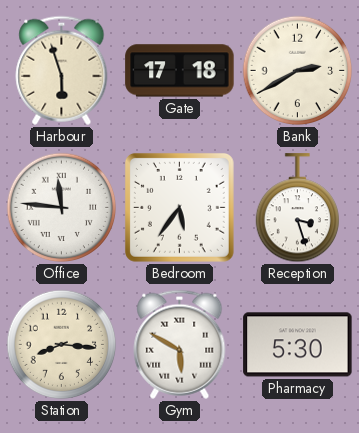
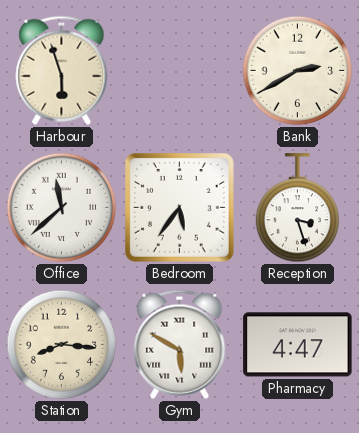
Gate: 17:18 -> none (180, 71)
Office: 11:46 -> 11:38 (62, 208)
Pharmacy: 5:30 -> 4:47 (298, 345)
